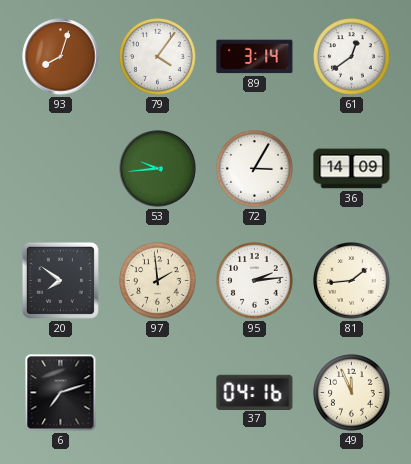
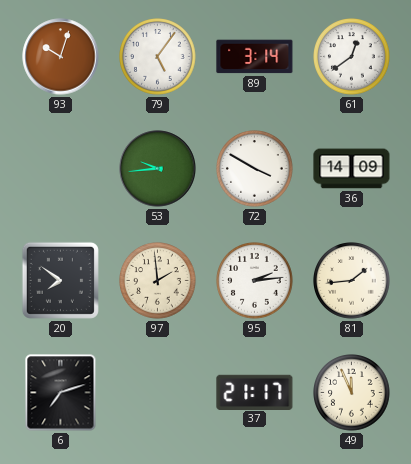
93: 8:03 -> 10:03 (61, 57)
79: 4:06 -> 5:06 (158, 57)
72: 3:05 -> 3:50 (255, 169)
37: 04:16 -> 21:17 (255, 392)
